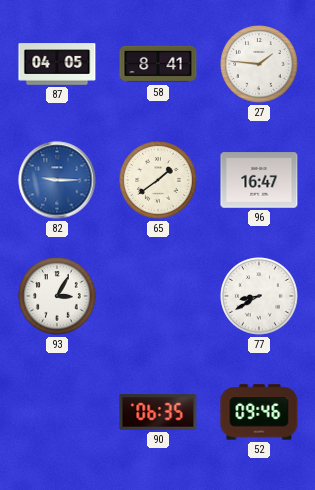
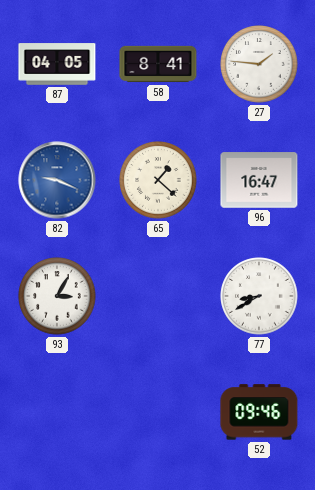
82: 9:15 -> 9:19 (57, 180)
65: 1:39 -> 1:22 (158, 180)
90: 06:35 -> none (158, 412)
